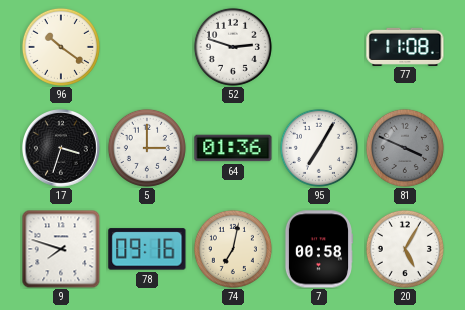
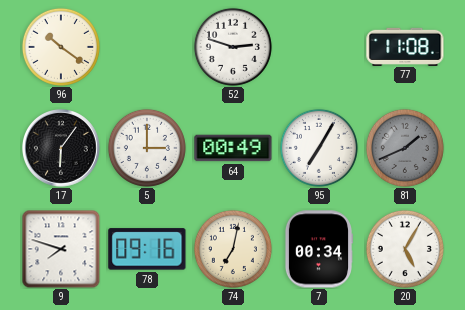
17: 3:33 -> 6:06 (62, 149)
64: 01:36 -> 00:49 (233, 148)
81: 3:49 -> 1:41 (405, 148)
7: 00:58 -> 00:34 (318, 249)
